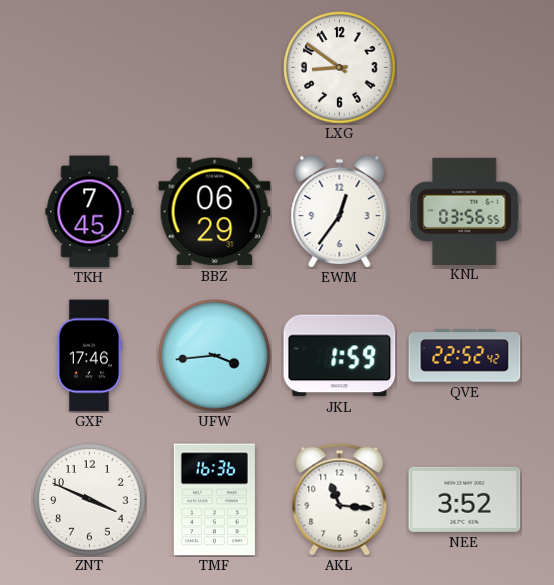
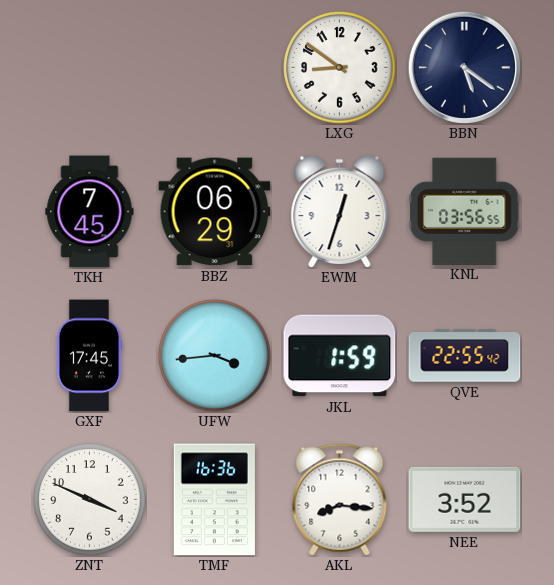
BBN: none -> 5:21 (464, 67)
EWM: 12:36 -> 12:33 (340, 211)
GXF: 17:46 -> 17:45 (89, 356)
QVE: 22:52 -> 22:55 (465, 356)
AKL: 11:16 -> 8:16 (340, 500)
